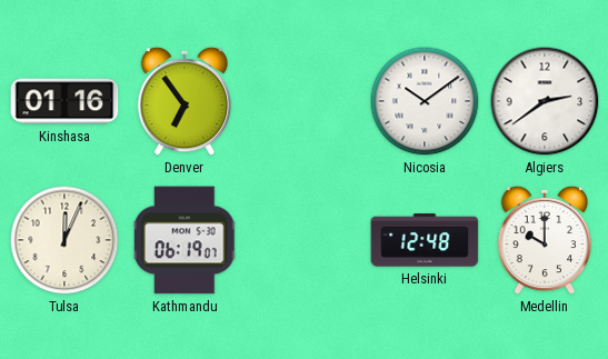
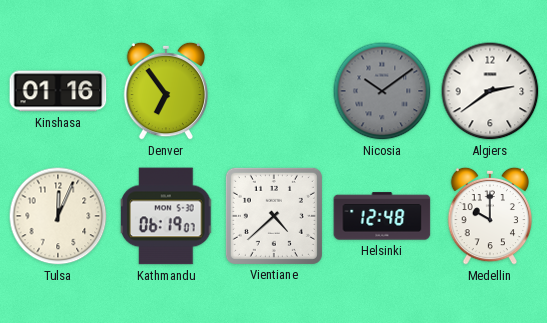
Nicosia dial: white -> grey (382, 91)
Vientiane: none -> 4:38 (274, 216)
